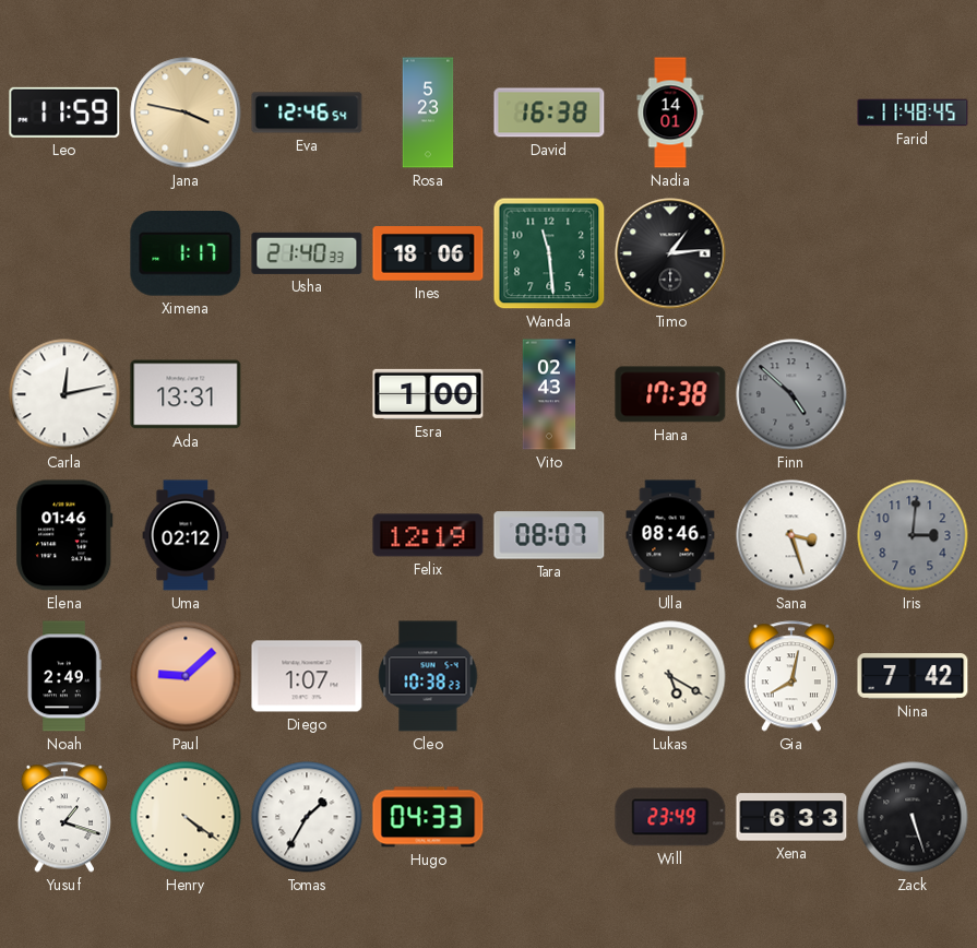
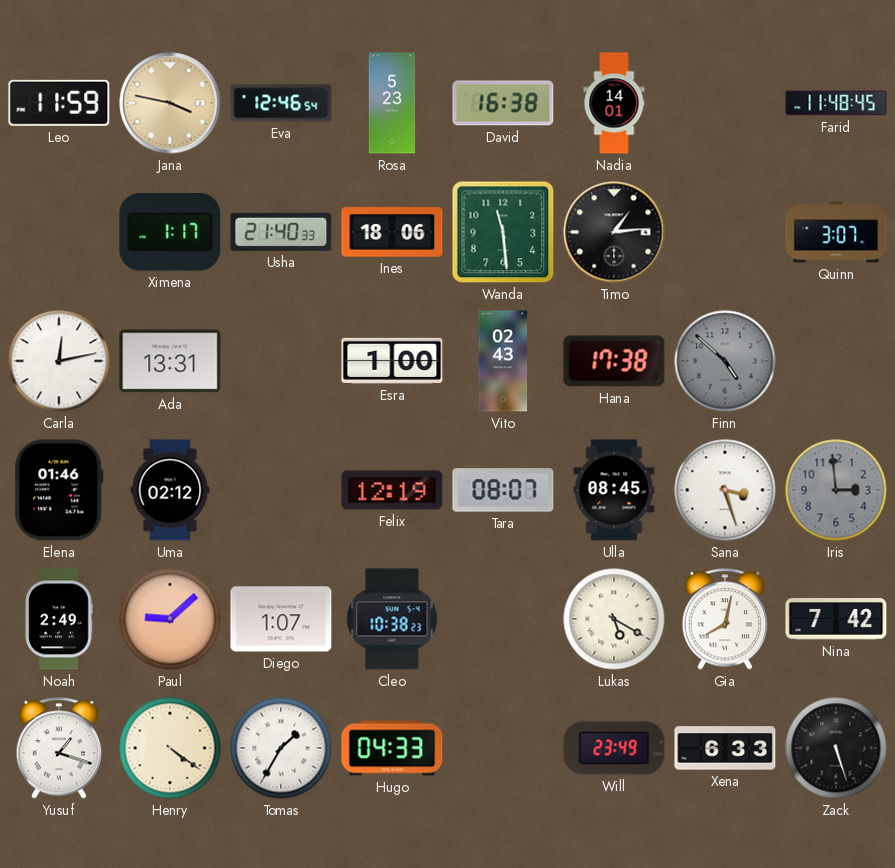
Quinn: none -> 3:07 (836, 232)
Ulla: 08:46 -> 08:45 (614, 490)
Iris: 3:01 -> 2:59 (836, 490)
